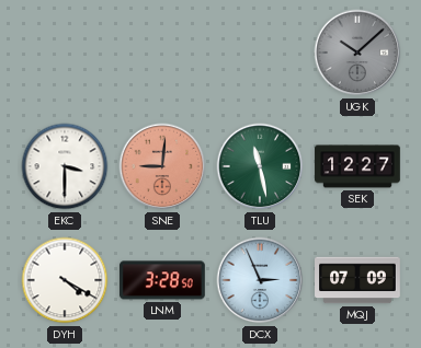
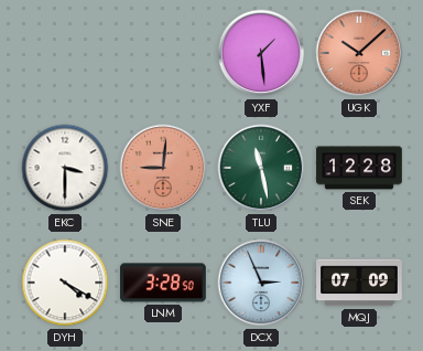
YXF: none -> 1:29 (261, 53)
UGK dial: grey -> salmon (359, 53)
SEK: 12:27 -> 12:28 (359, 168)
